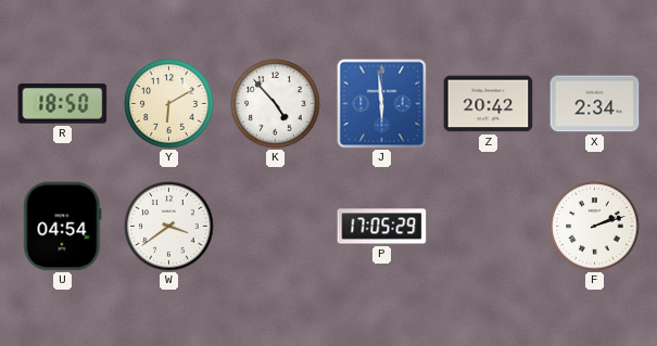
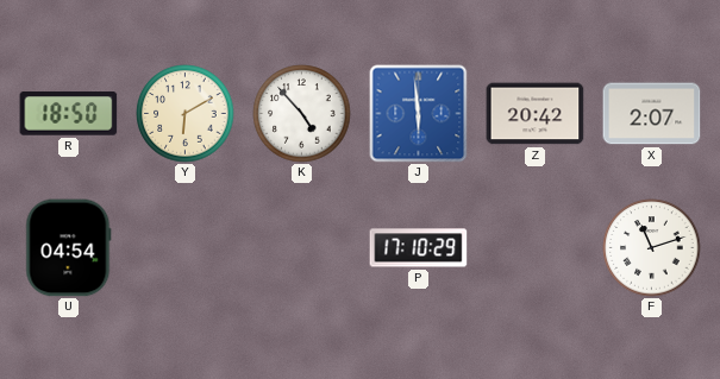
X: 2:34 -> 2:07 (652, 114)
W: 3:39 -> none (169, 227)
P: 17:05 -> 17:10 (419, 248)
F: 2:12 -> 11:12 (652, 248)
